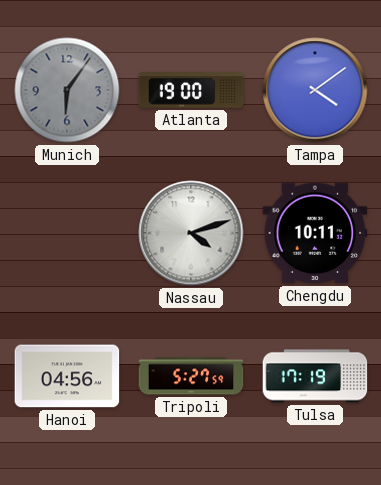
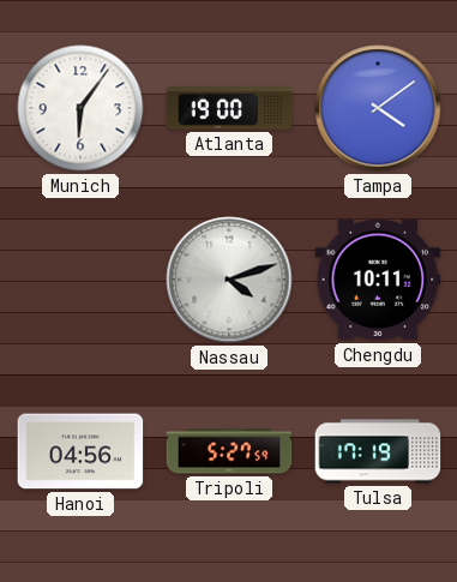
Munich dial: grey -> white (80, 108)
